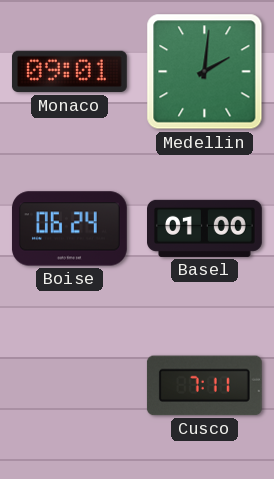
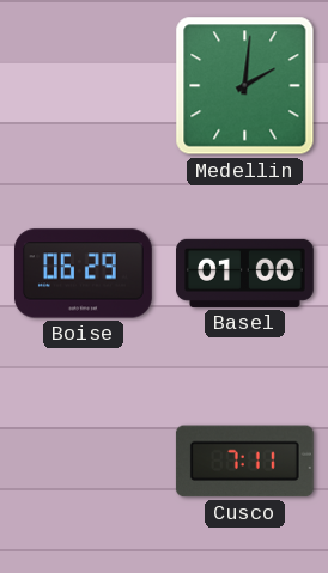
Monaco: 09:01 -> none (69, 72)
Boise: 06:24 -> 06:29 (83, 274)
